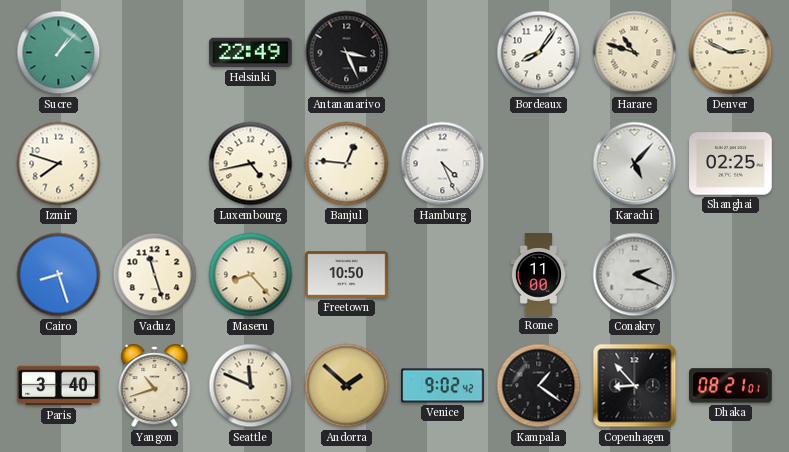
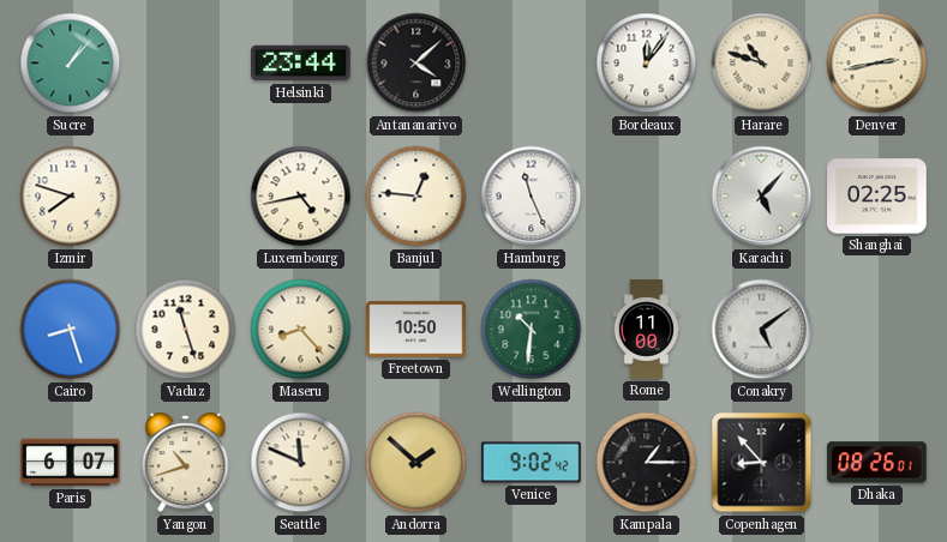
Helsinki: 22:49 -> 23:44 (301, 64)
Antananarivo: 3:26 -> 4:08 (416, 64)
Bordeaux: 8:06 -> 12:06 (647, 64)
Denver: 2:49 -> 2:43 (877, 64)
Hamburg: 4:26 -> 11:26 (532, 197)
Wellington: none -> 10:31 (532, 330)
Conakry: 2:19 -> 5:09 (762, 330)
Paris: 3:40 -> 6:07 (71, 463)
Kampala: 1:21 -> 1:15 (647, 463)
Dhaka: 08:21 -> 08:26 (877, 463)
